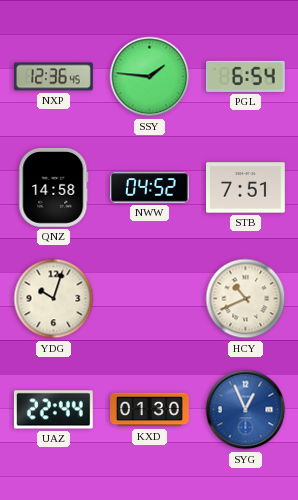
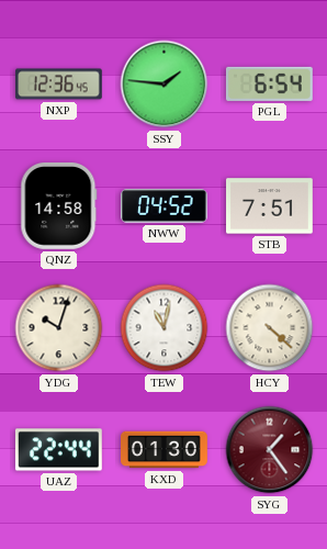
TEW: none -> 11:02 (165, 328)
HCY: 10:41 -> 4:22 (270, 328)
SYG: 12:56 -> 1:24 (270, 450)
SYG dial: blue -> burgundy (270, 450)
